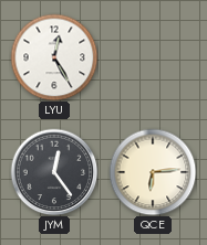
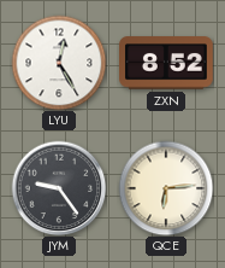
ZXN: none -> 8:52 (167, 63)
JYM: 12:24 -> 9:24 (59, 188)
